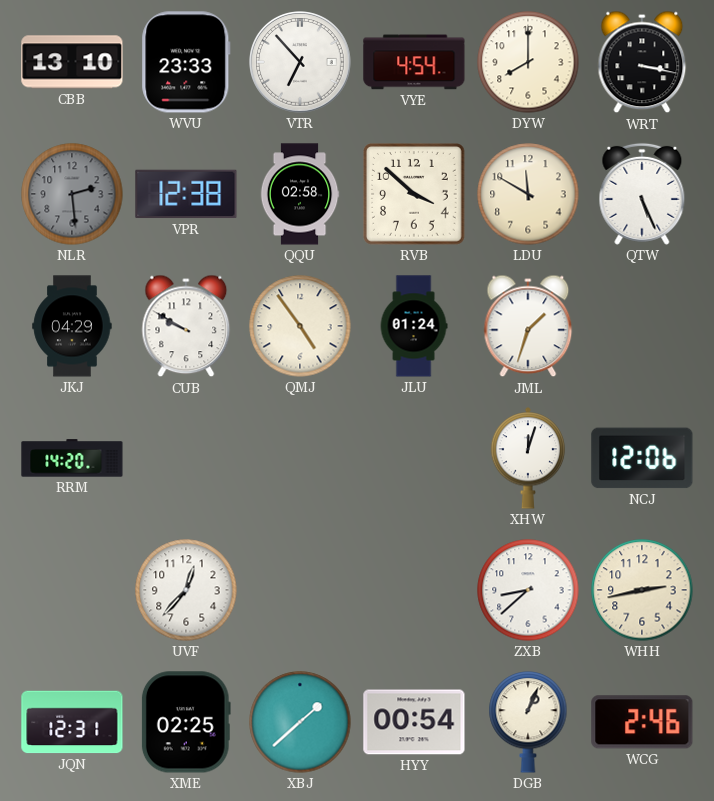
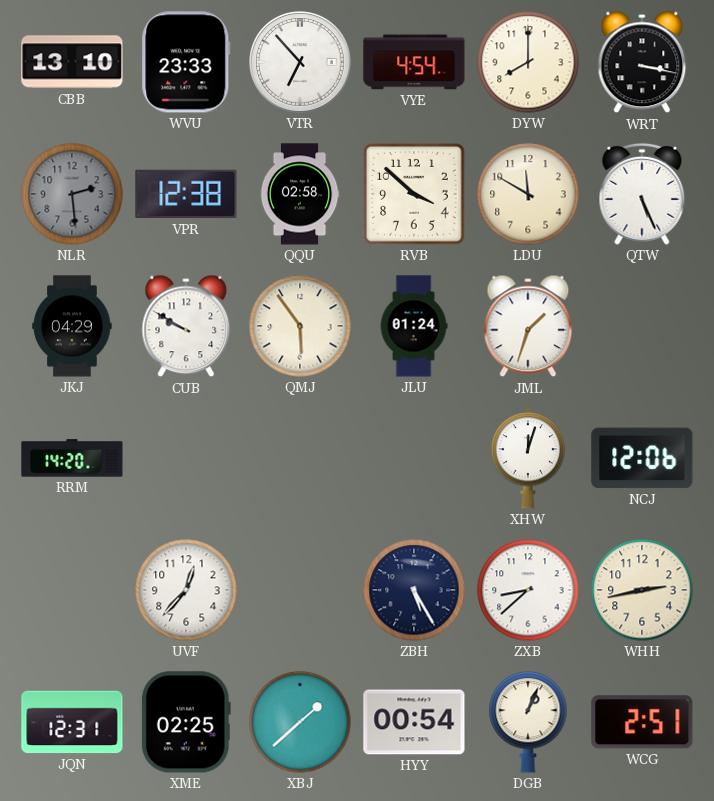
QMJ: 4:54 -> 5:54 (300, 326)
ZBH: none -> 5:25 (414, 590)
WCG: 2:46 -> 2:51 (642, 722)
